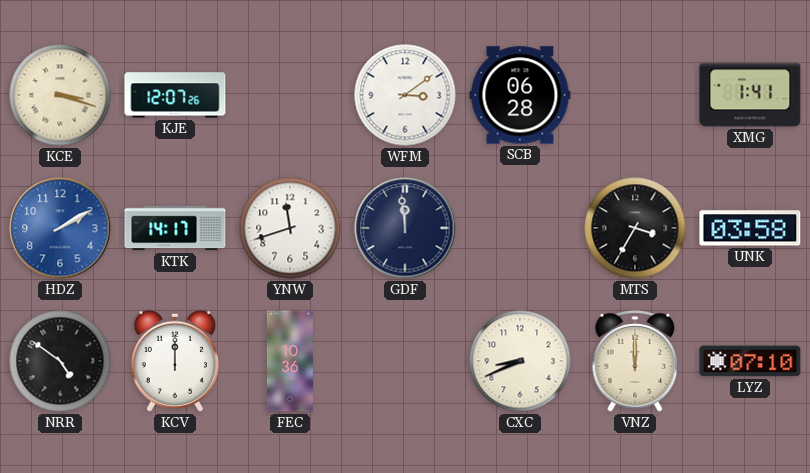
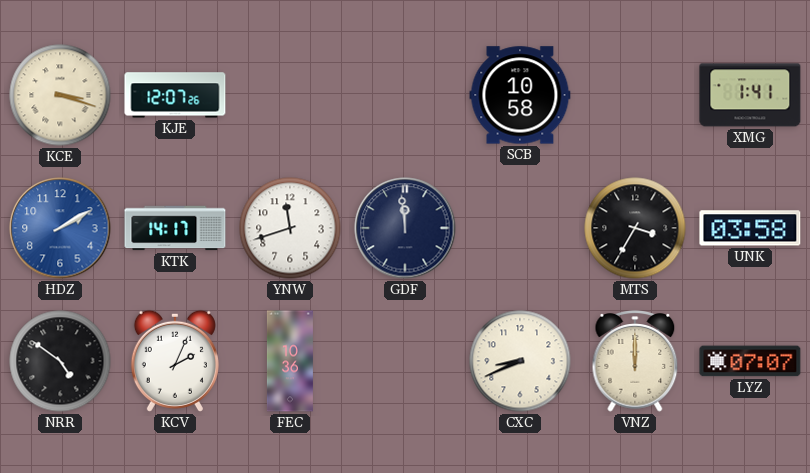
WFM: 3:09 -> none (405, 95)
SCB: 06:28 -> 10:58 (520, 95)
KCV: 12:00 -> 2:04 (175, 361)
LYZ: 07:10 -> 07:07 (750, 361)
